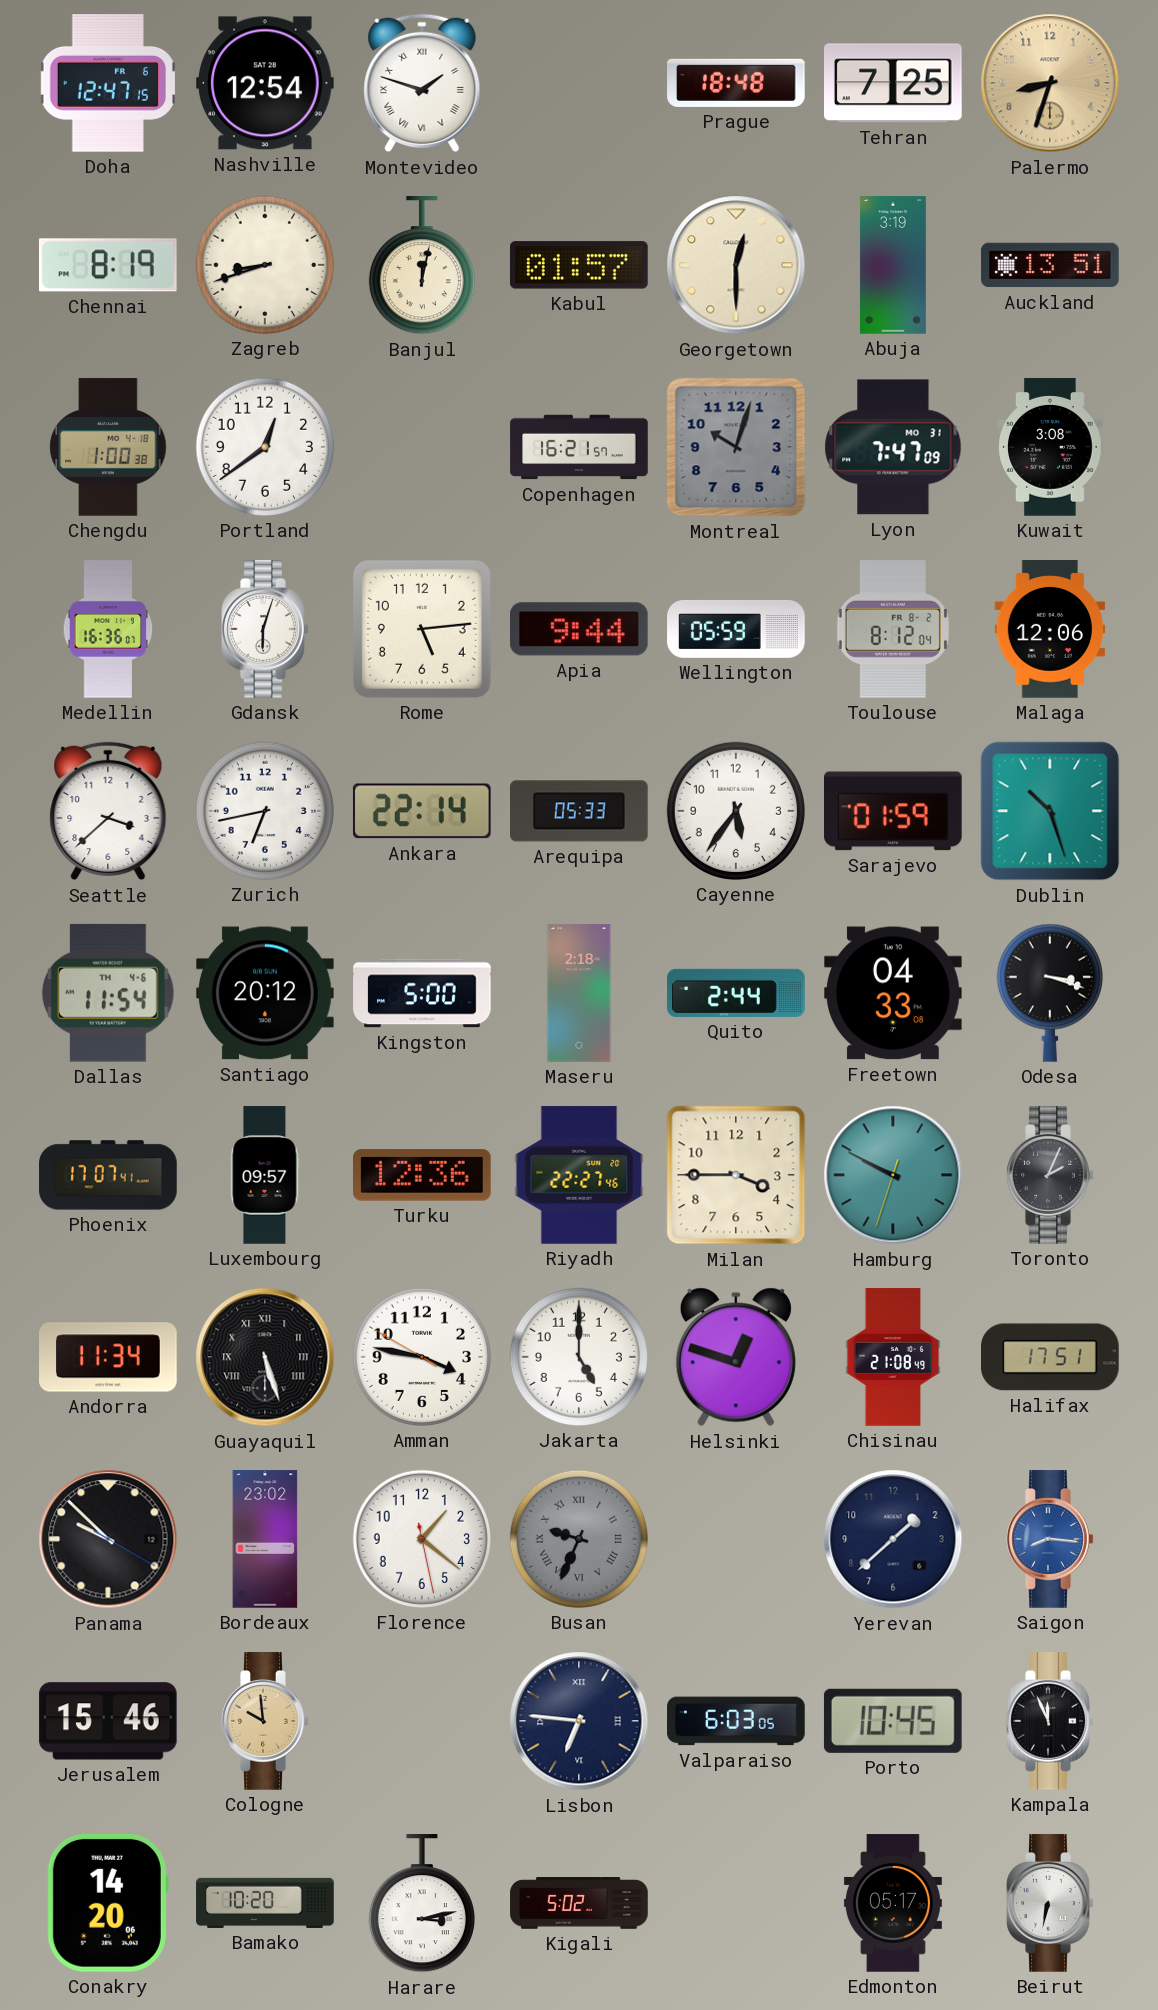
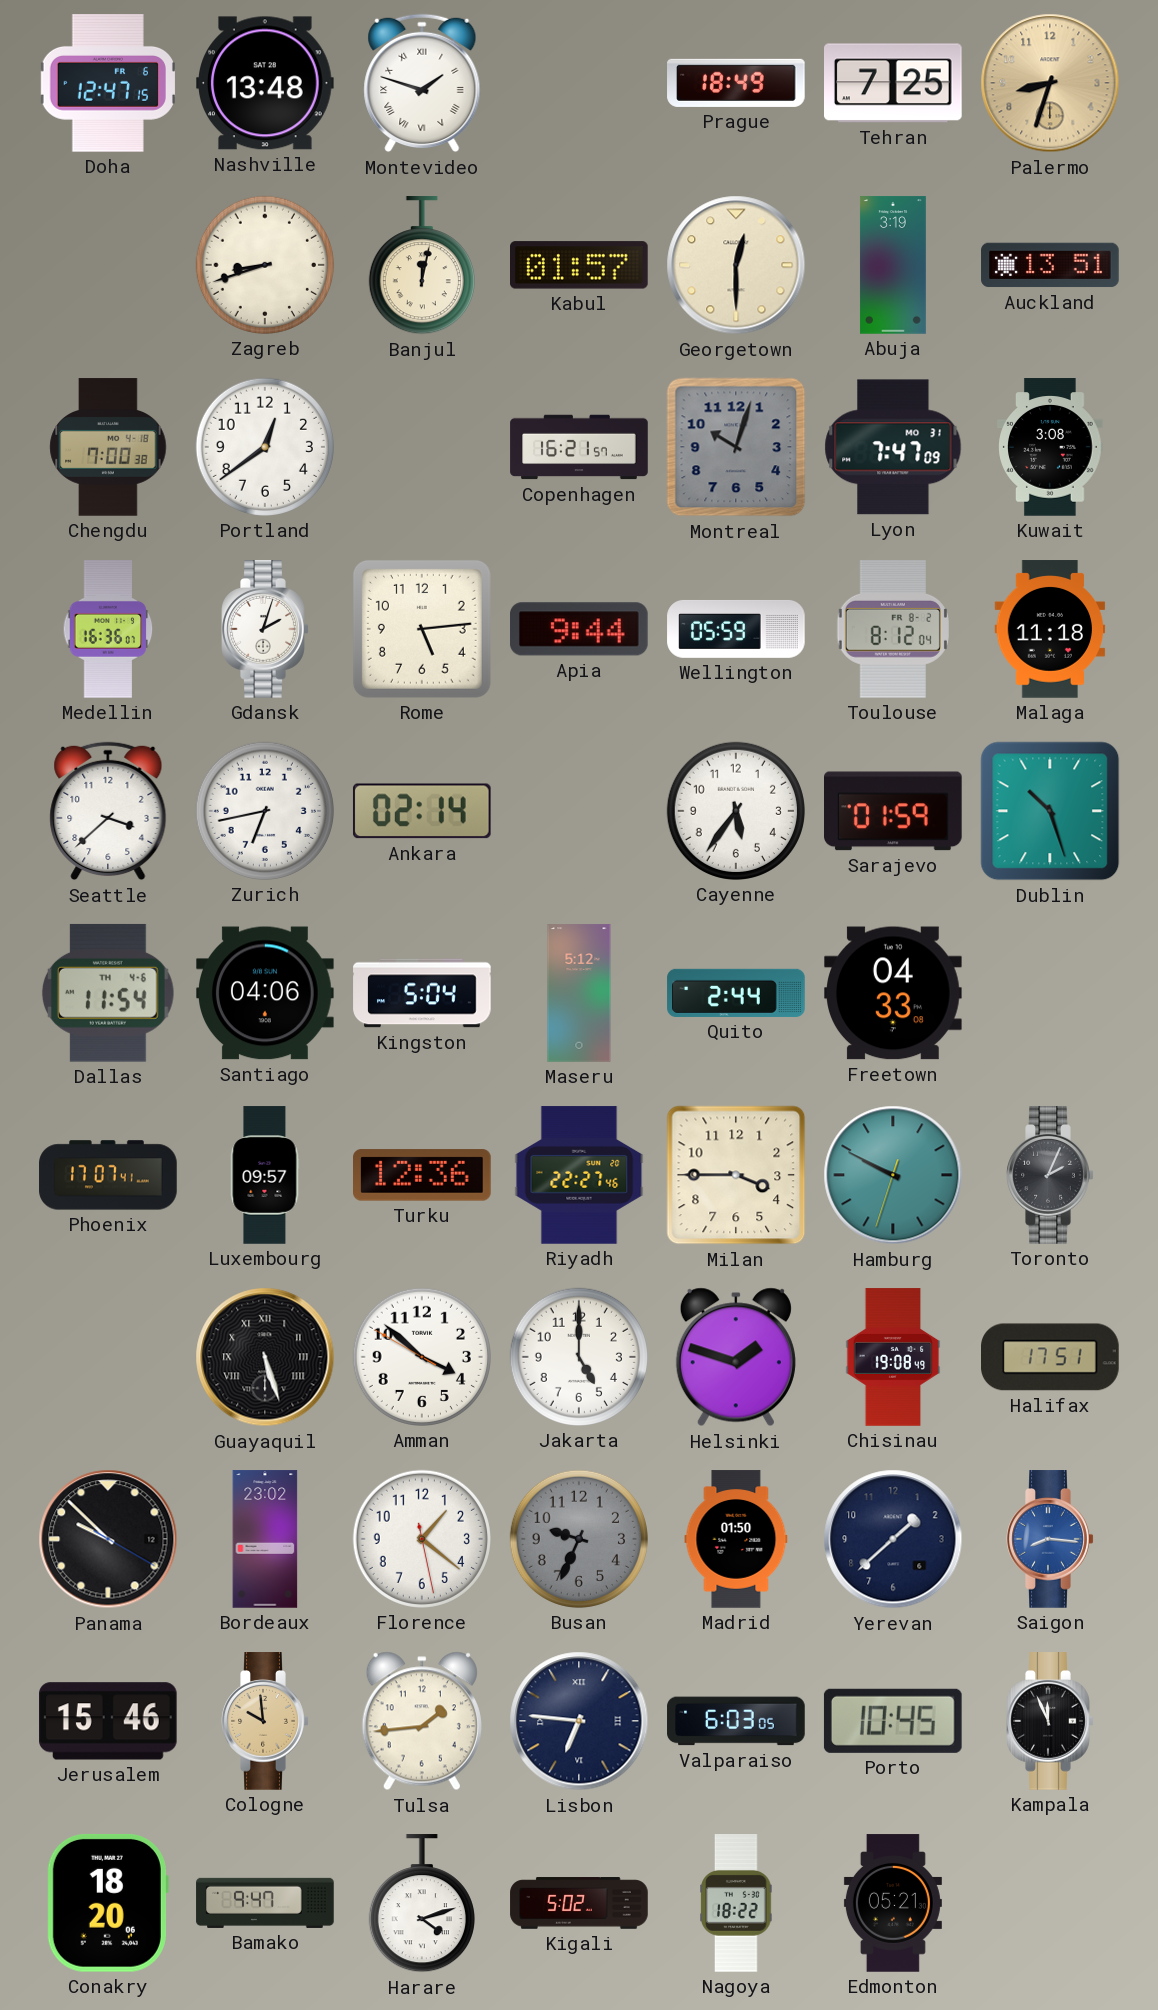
Nashville: 12:54 -> 13:48 (266, 83)
Prague: 18:48 -> 18:49 (736, 83)
Chennai: 8:19 -> none (108, 265)
Chengdu: 1:00 -> 7:00 (108, 447)
Gdansk: 6:03 -> 2:03 (265, 629)
Malaga: 12:06 -> 11:18 (1050, 629)
Ankara: 22:14 -> 02:14 (422, 811)
Arequipa: 05:33 -> none (579, 811)
Santiago: 20:12 -> 04:06 (266, 993)
Kingston: 5:00 -> 5:04 (422, 993)
Maseru: 2:18 -> 5:12 (579, 993)
Odesa: 3:18 -> none (1050, 993)
Andorra: 11:34 -> none (108, 1357)
Amman: 3:46 -> 3:51 (422, 1357)
Helsinki: 12:48 -> 1:48 (736, 1357)
Chisinau: 21:08 -> 19:08 (893, 1357)
Busan numerals: Roman -> Arabic (579, 1539)
Madrid: none -> 01:50 (736, 1539)
Tulsa: none -> 1:44 (422, 1721)
Conakry: 14:20 -> 18:20 (107, 1903)
Bamako: 10:20 -> 9:47 (265, 1903)
Harare: 3:13 -> 4:12 (422, 1904)
Nagoya: none -> 18:22 (736, 1903)
Edmonton: 05:17 -> 05:21 (893, 1903)
Beirut: 6:32 -> none (1050, 1903)
